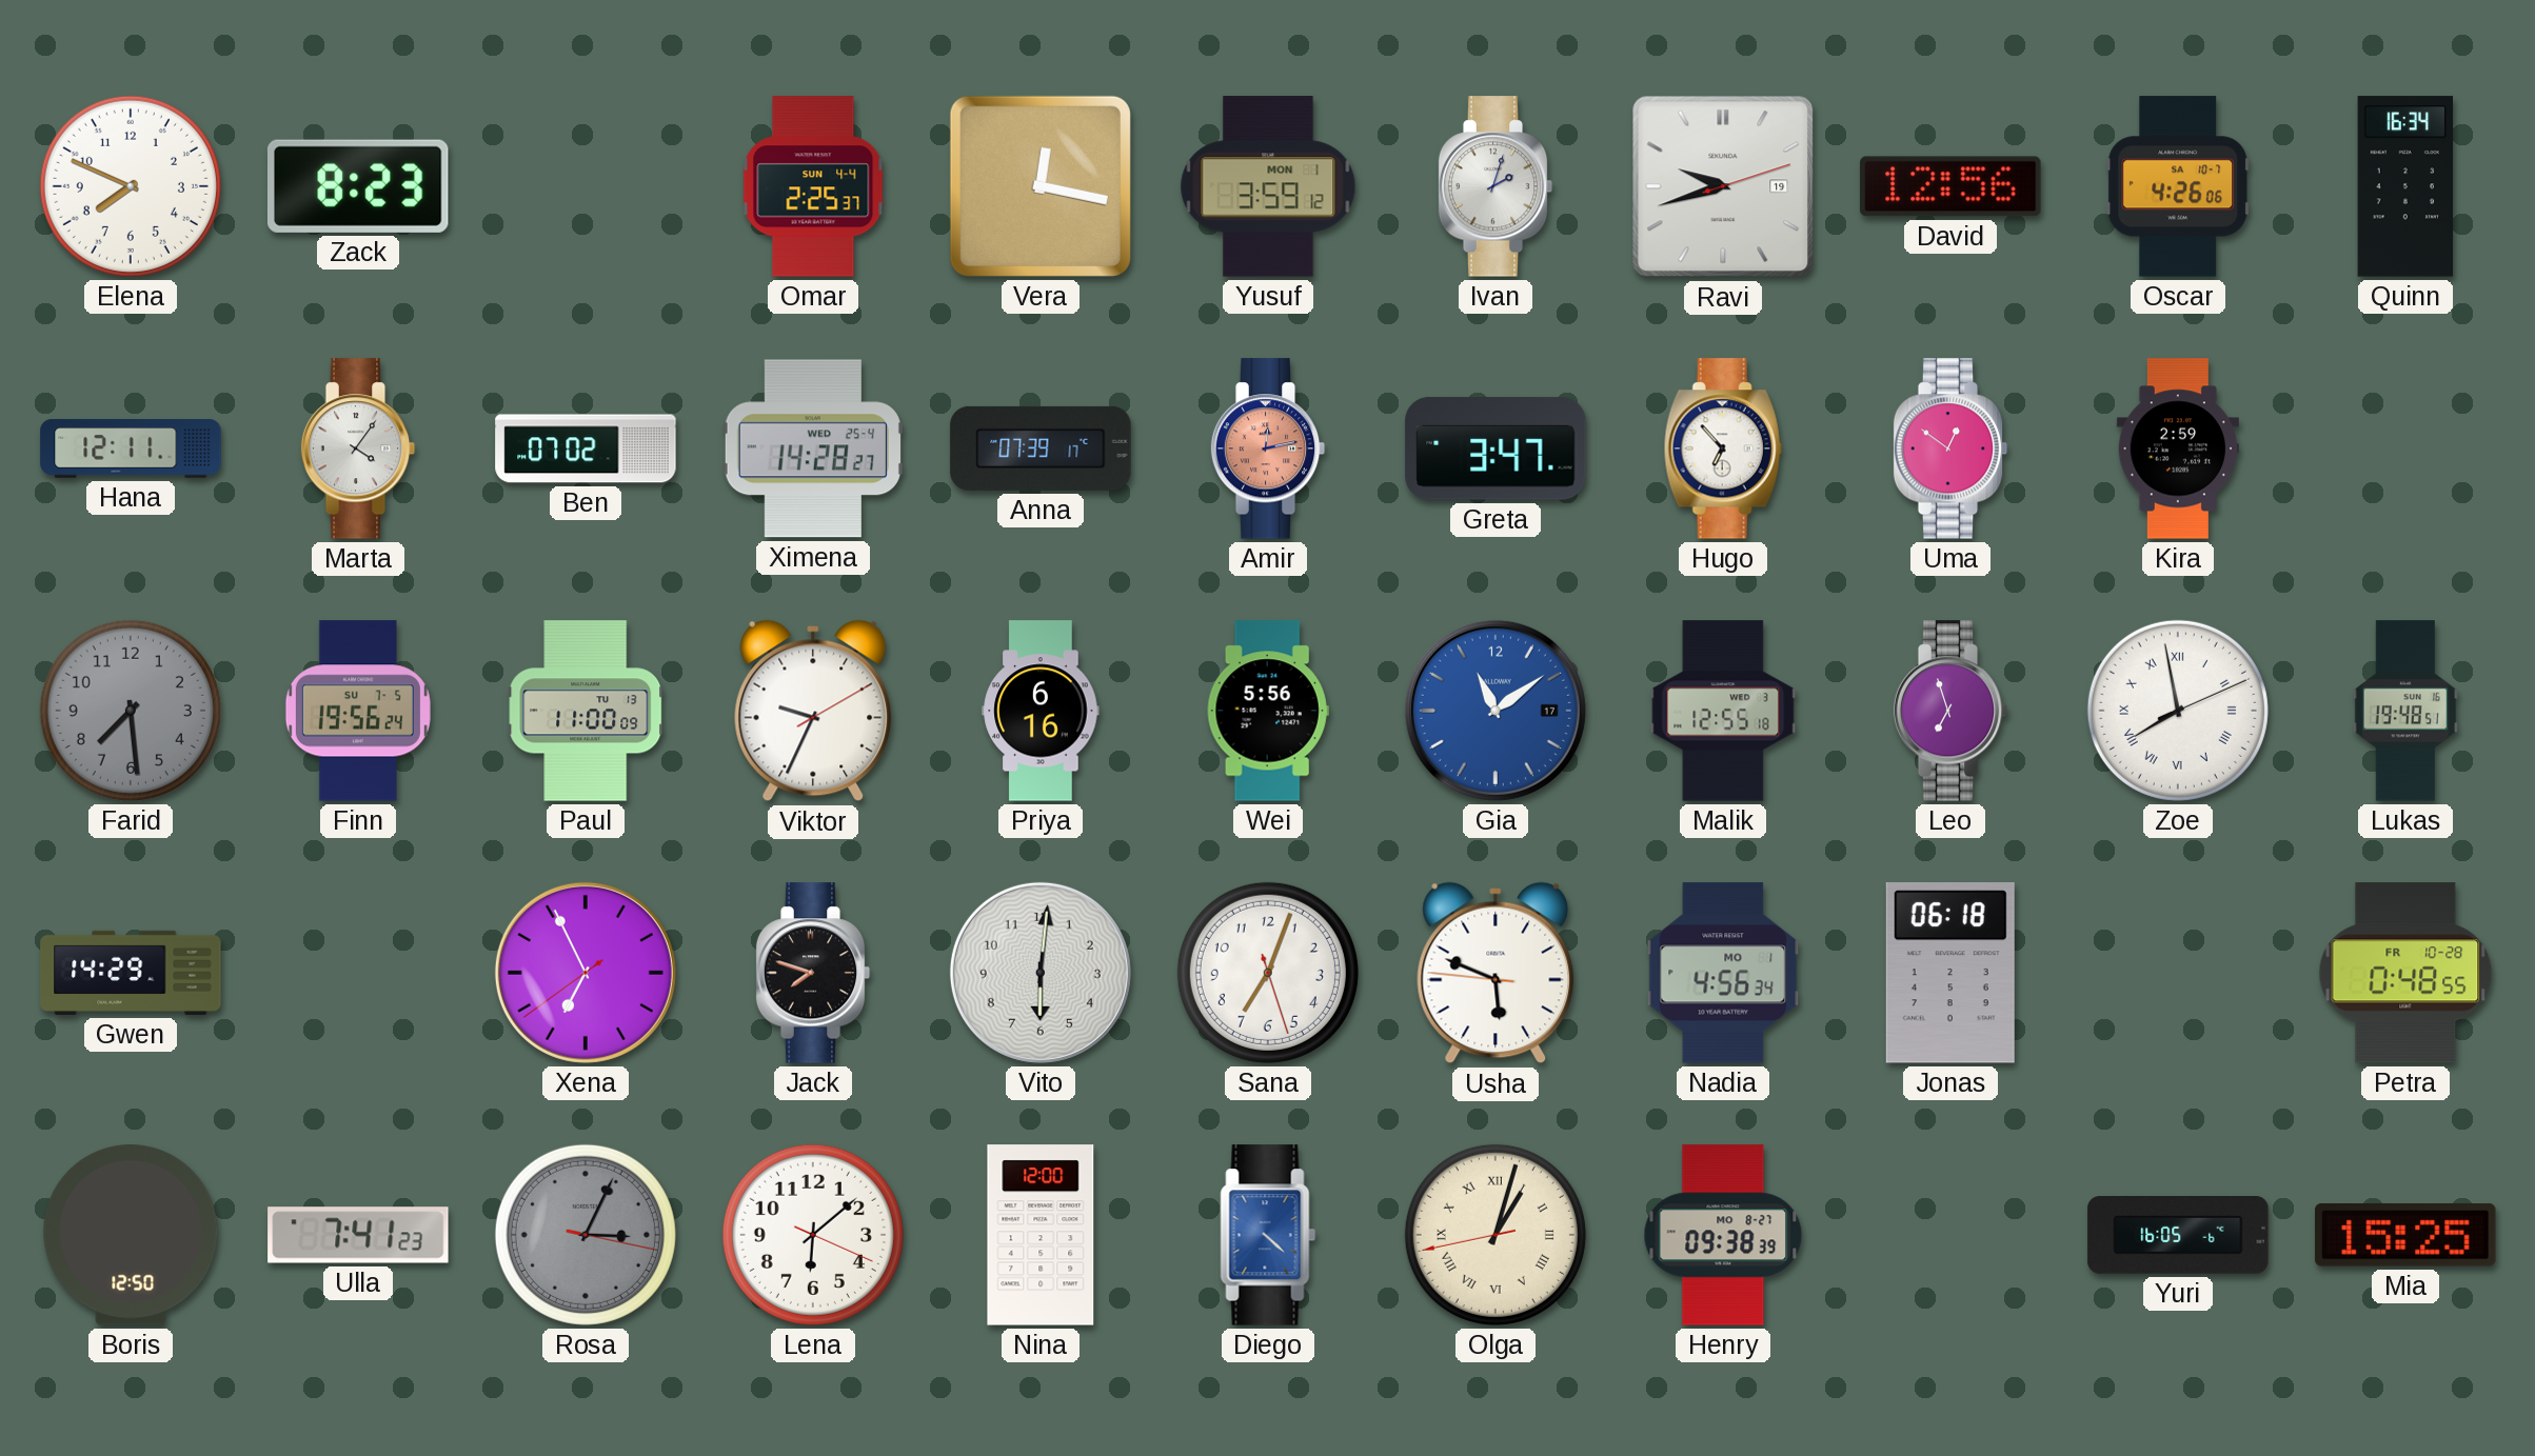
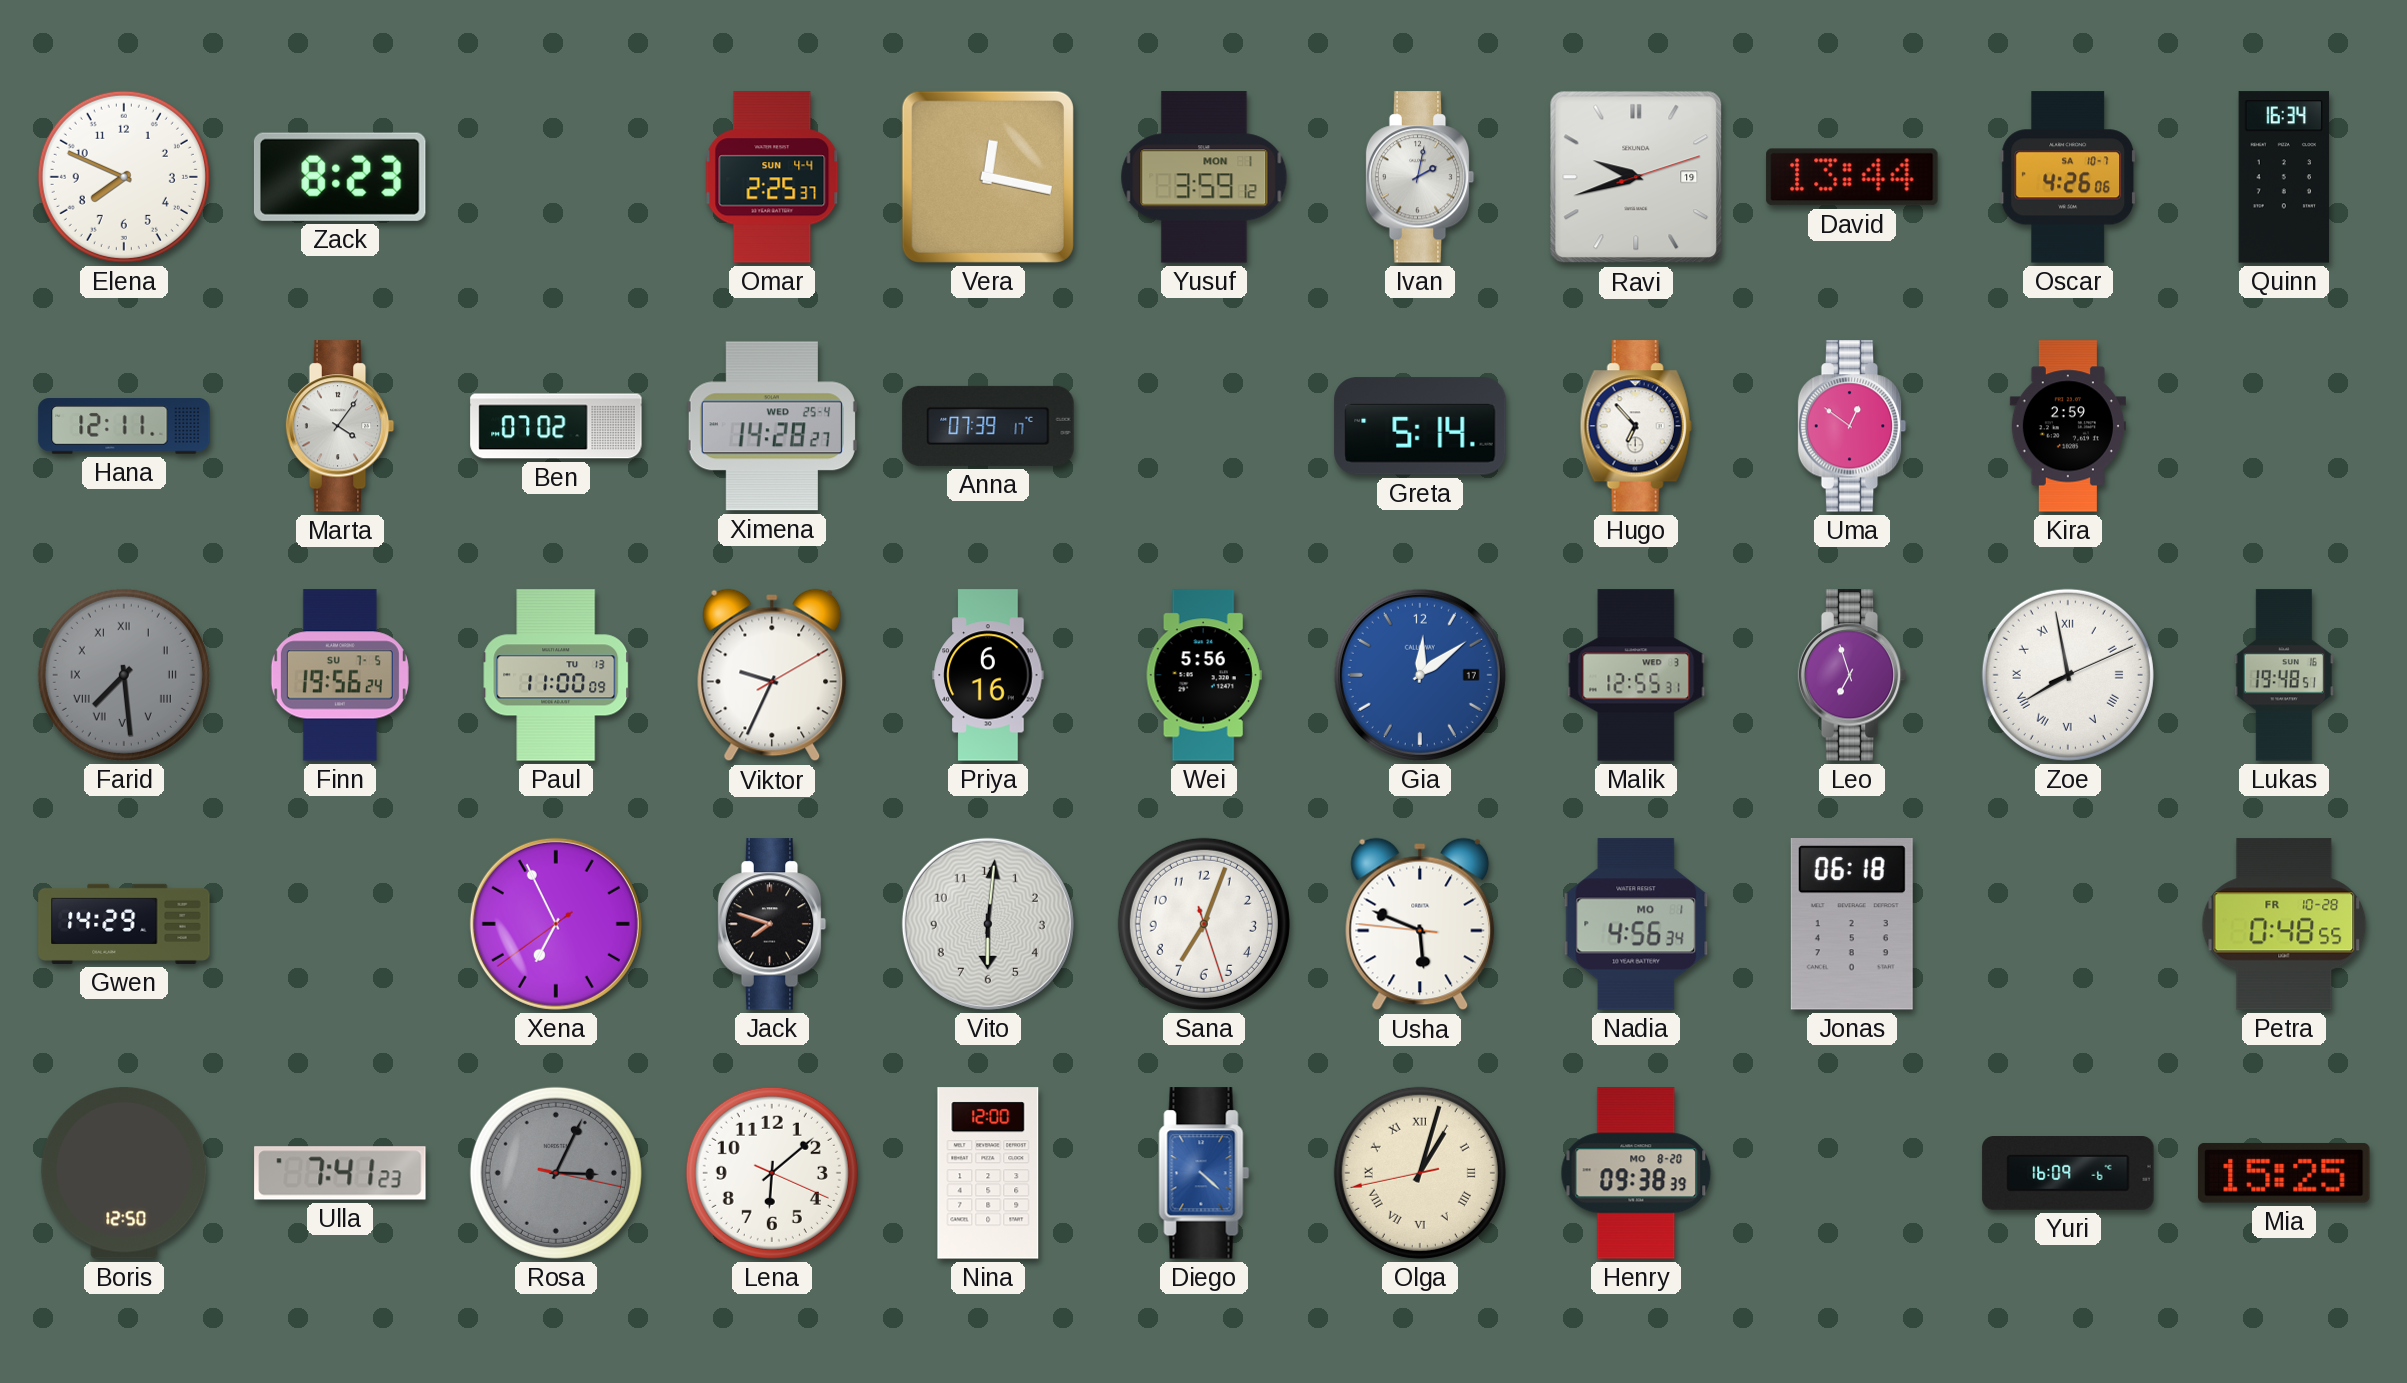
Ivan: 2:03 -> 2:02 (1420, 177)
David: 12:56 -> 13:44 (1852, 177)
Amir: 12:13 -> none (1268, 448)
Greta: 3:47 -> 5:14 (1420, 426)
Farid numerals: Arabic -> Roman (124, 675)
Gia: 11:09 -> 12:09 (1420, 675)
Malik: 12:55:18 -> 12:55:31 (1636, 675)
Henry date: MO 8-27 -> MO 8-20 (1636, 1173)
Yuri: 16:05 -> 16:09 (2068, 1174)
